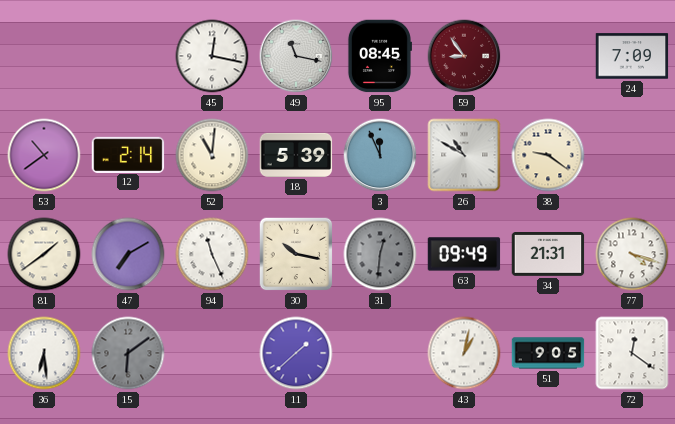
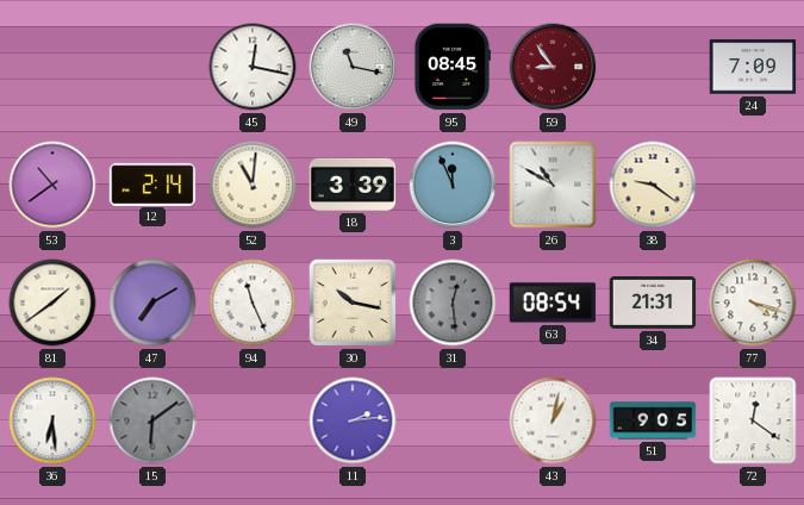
18: 5:39 -> 3:39 (353, 185)
31: 12:31 -> 12:29 (453, 303)
63: 09:49 -> 08:54 (553, 303)
11: 1:38 -> 2:14 (353, 420)
